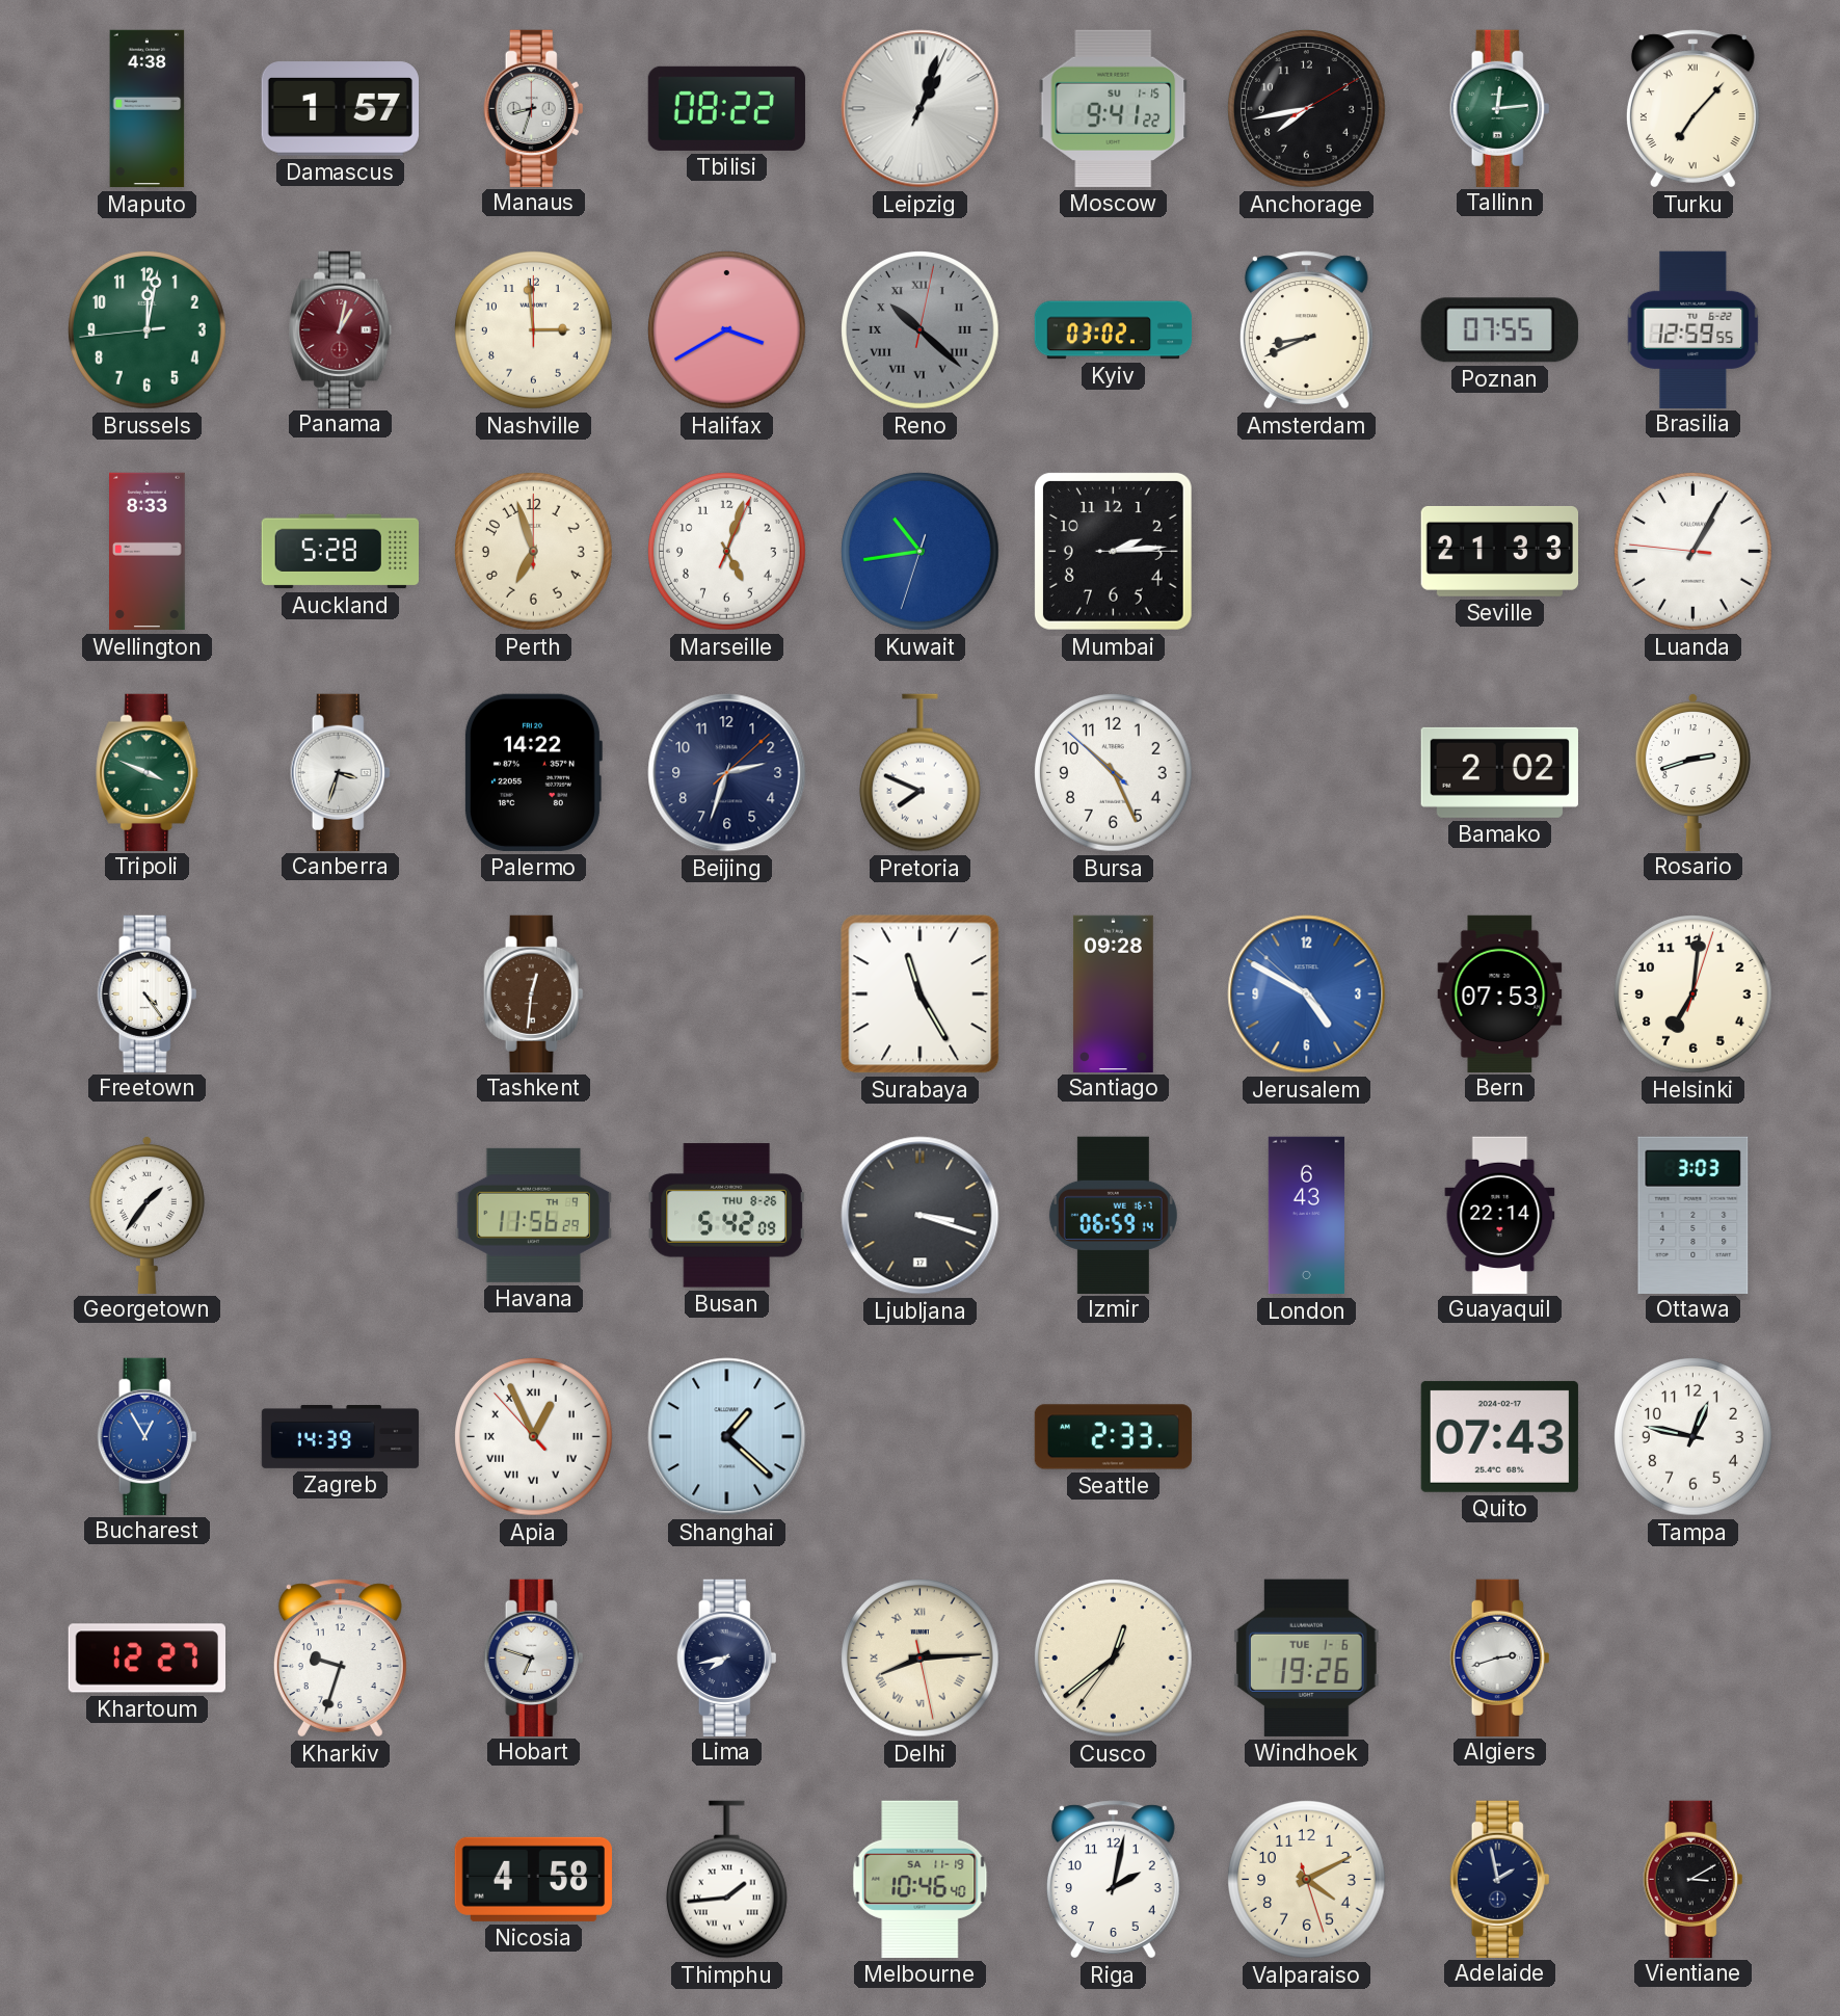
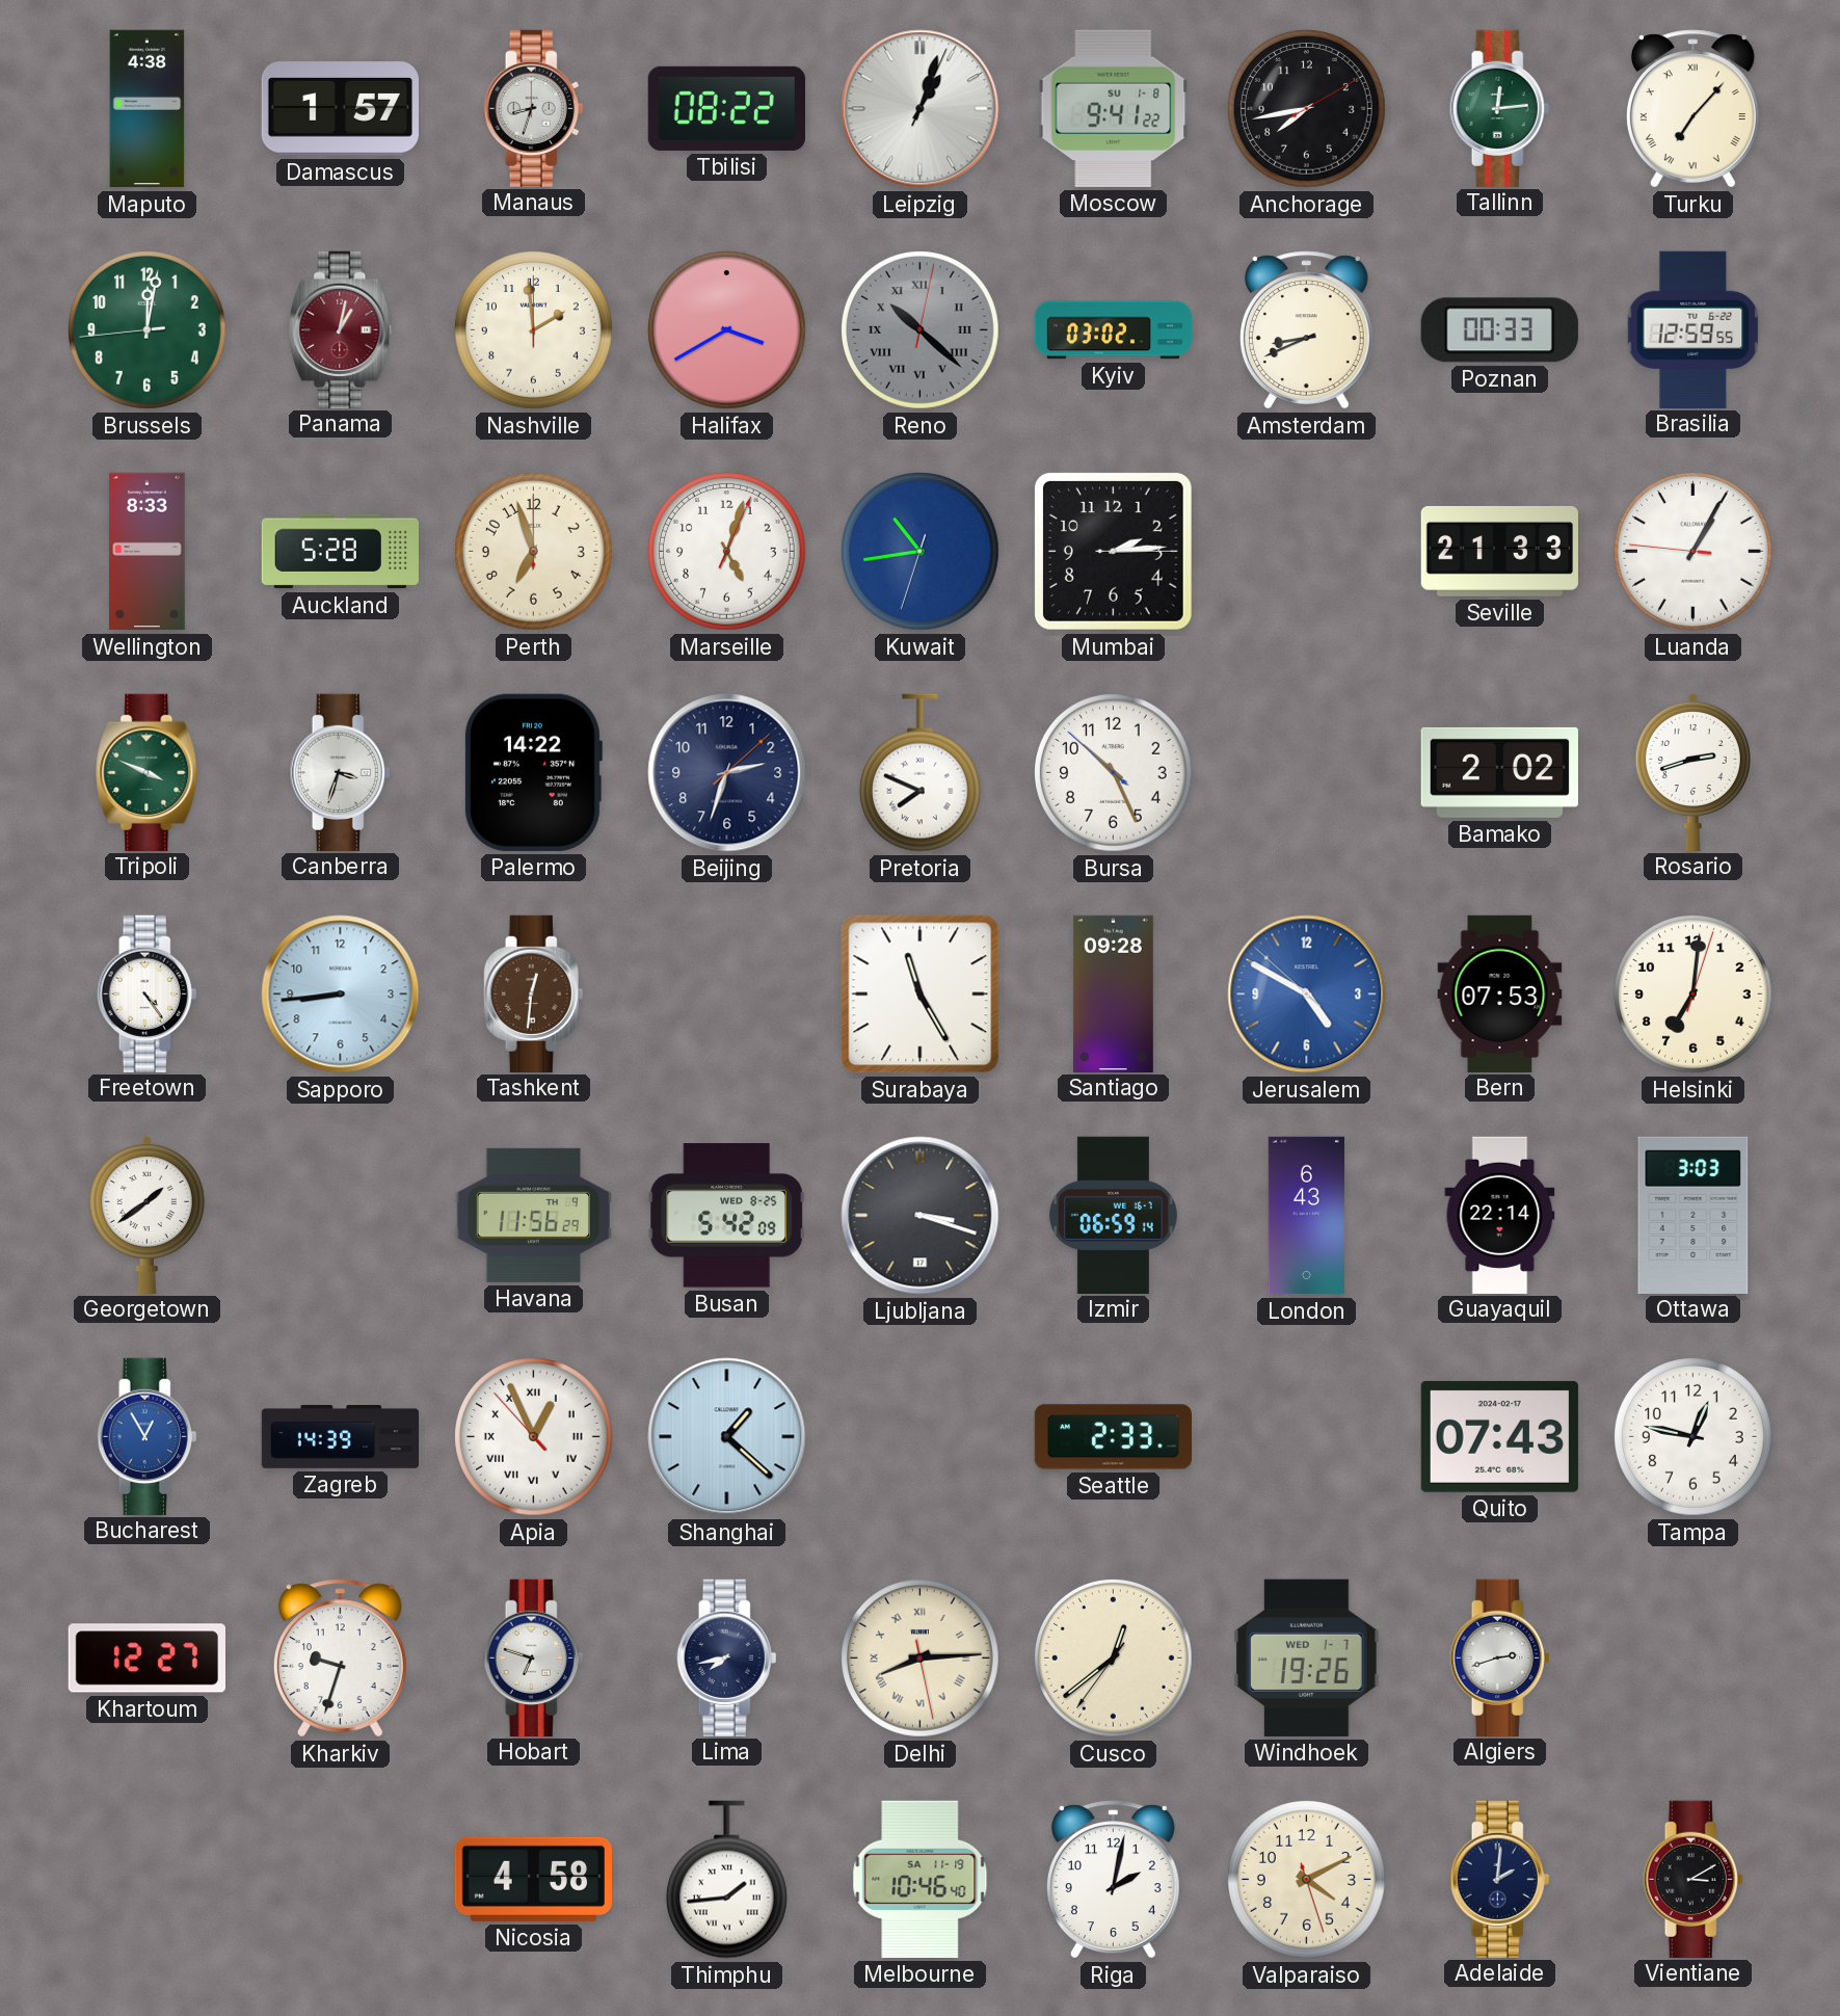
Moscow date: SU 1-15 -> SU 1-8 (1114, 108)
Nashville: 2:59 -> 1:59 (534, 330)
Poznan: 07:55 -> 00:33 (1499, 330)
Sapporo: none -> 8:44 (341, 994)
Georgetown: 1:36 -> 1:39 (146, 1214)
Busan date: THU 8-26 -> WED 8-25 (726, 1216)
Windhoek date: TUE 1-6 -> WED 1-7 (1306, 1657)
Adelaide: 1:58 -> 2:01 (1500, 1879)
